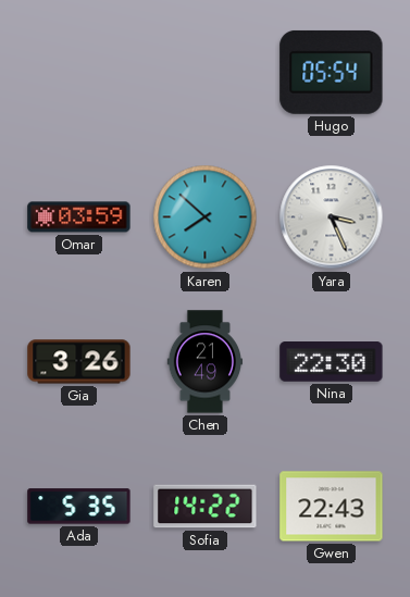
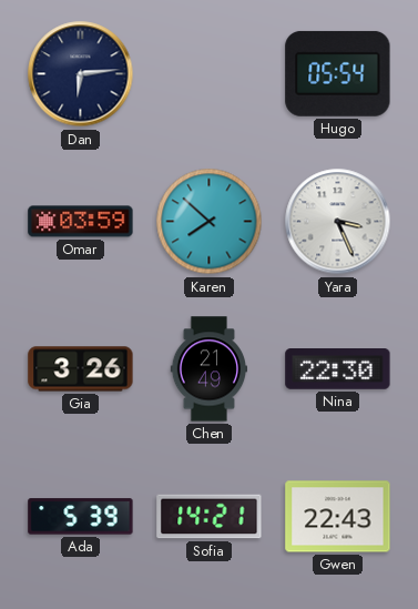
Dan: none -> 6:14 (81, 74)
Ada: 5:35 -> 5:39 (81, 517)
Sofia: 14:22 -> 14:21 (210, 517)
